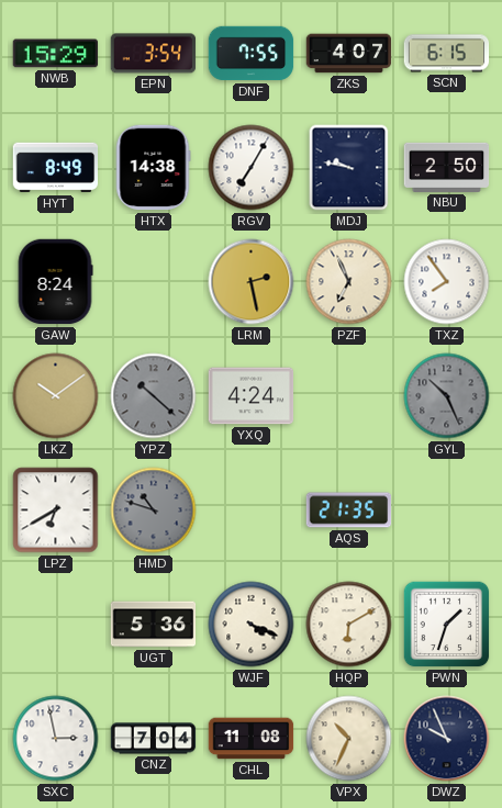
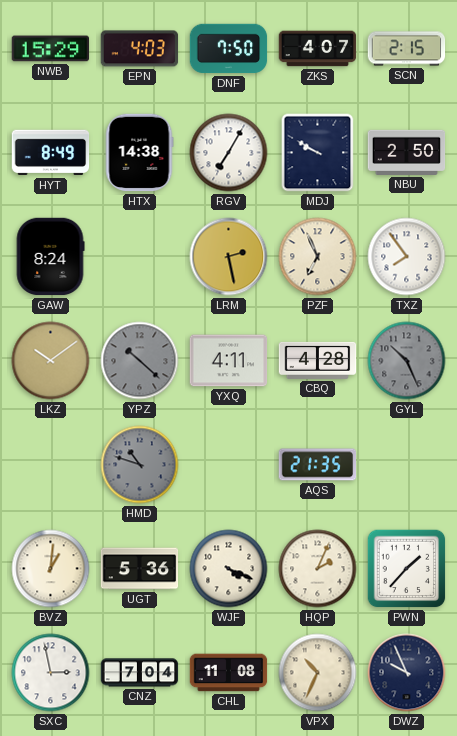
EPN: 3:54 -> 4:03 (140, 49)
DNF: 7:55 -> 7:50 (229, 49)
SCN: 6:15 -> 2:15 (407, 49)
MDJ: 9:47 -> 9:50 (318, 153)
YXQ: 4:24 -> 4:11 (229, 361)
CBQ: none -> 4:28 (318, 360)
LPZ: 6:40 -> none (56, 510)
BVZ: none -> 1:01 (51, 569)
HQP: 6:10 -> 2:04 (318, 569)
PWN: 1:33 -> 1:37 (407, 569)
